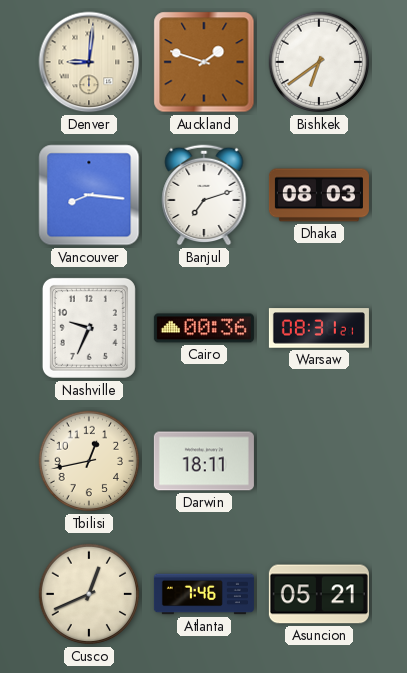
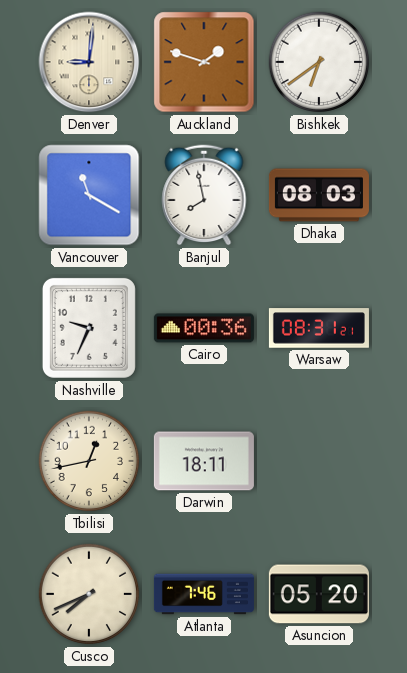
Vancouver: 8:16 -> 11:20 (89, 195)
Banjul: 7:12 -> 7:58 (204, 195)
Cusco: 12:41 -> 7:41 (89, 594)
Asuncion: 05:21 -> 05:20 (319, 594)
